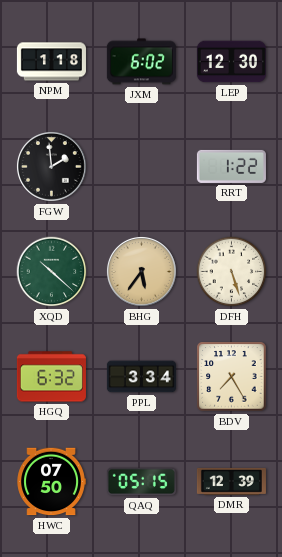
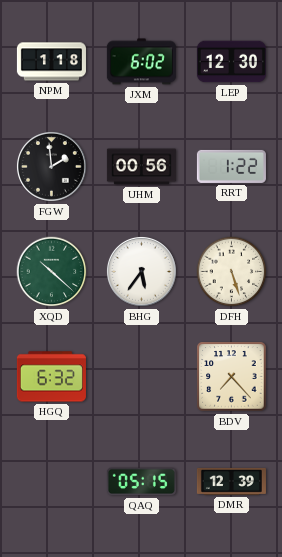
UHM: none -> 00:56 (141, 167)
BHG dial: champagne -> white (141, 271)
PPL: 3:34 -> none (141, 377)
BDV: 7:25 -> 7:23 (232, 377)
HWC: 07:50 -> none (51, 482)
